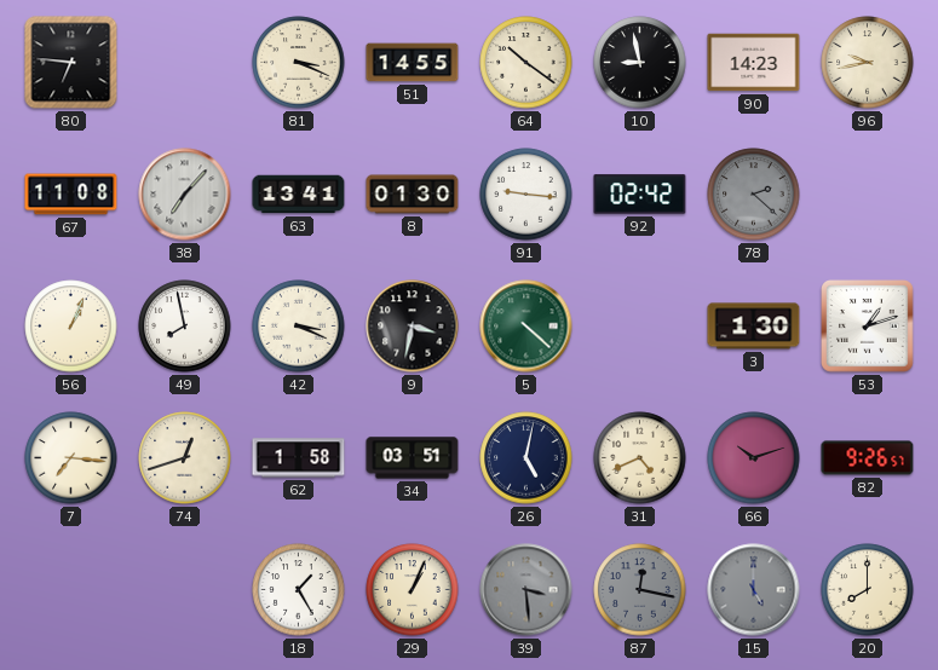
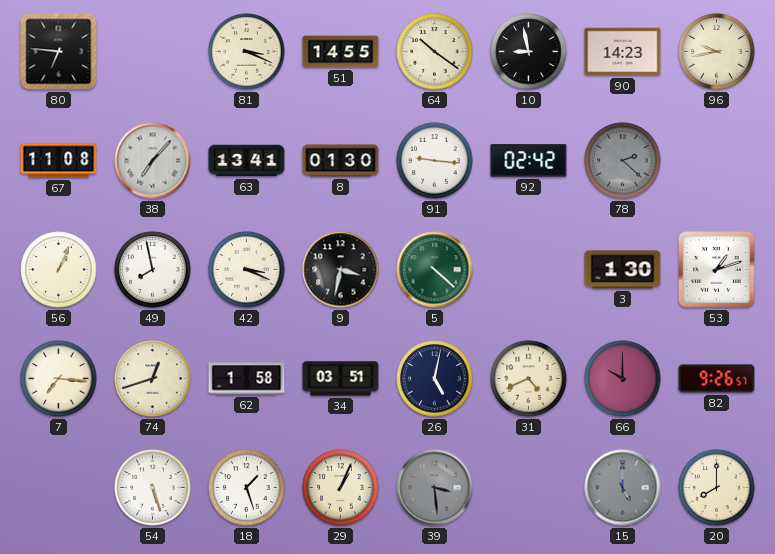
66: 10:12 -> 10:00 (623, 379)
54: none -> 5:27 (153, 488)
18: 1:25 -> 1:27 (247, 488)
87: 12:17 -> none (640, 590)
